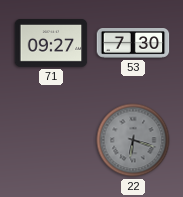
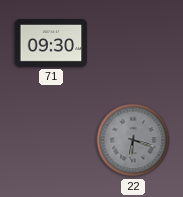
71: 09:27 -> 09:30 (51, 44)
53: 7:30 -> none (133, 44)
